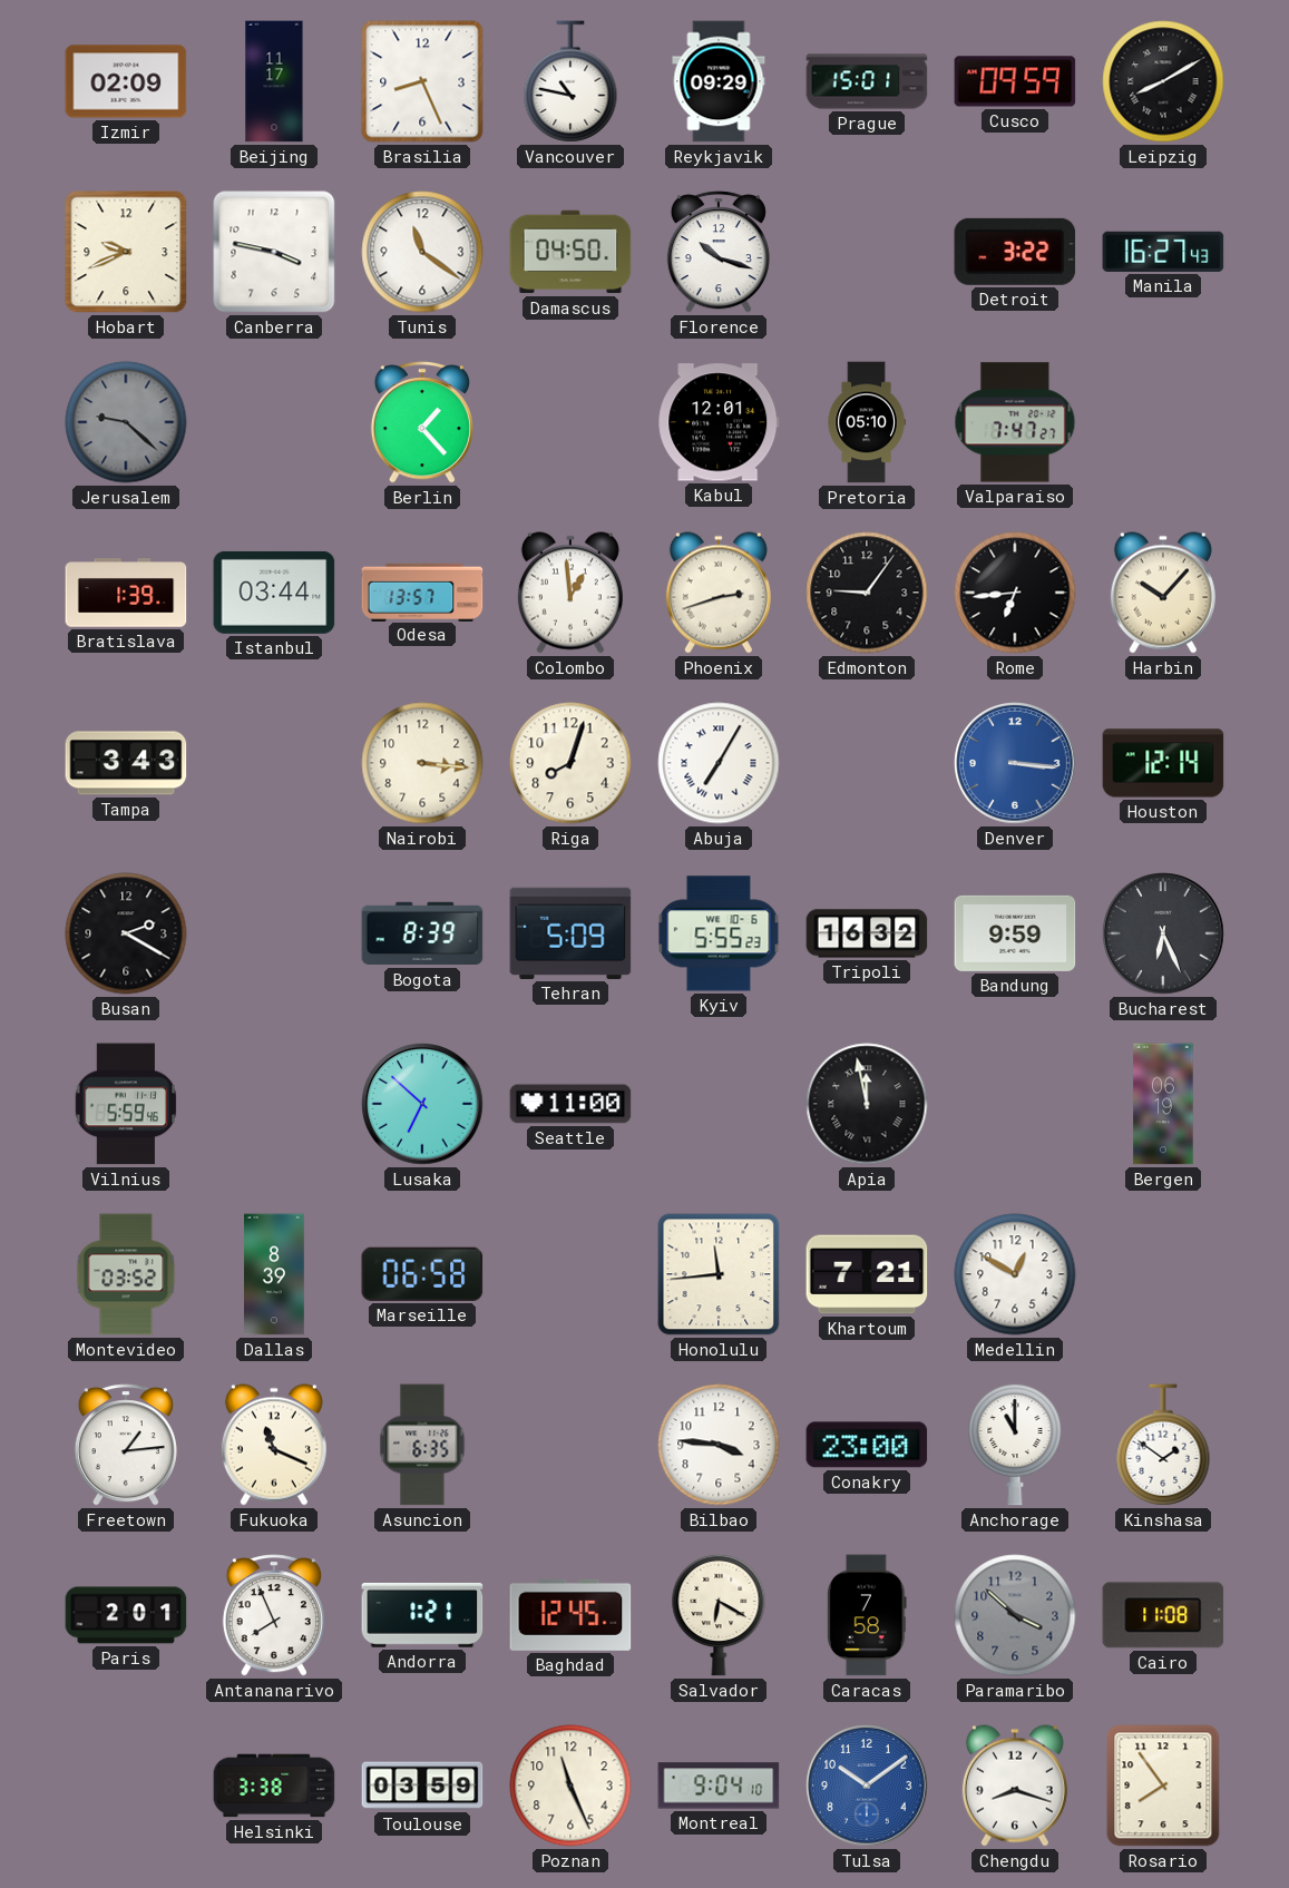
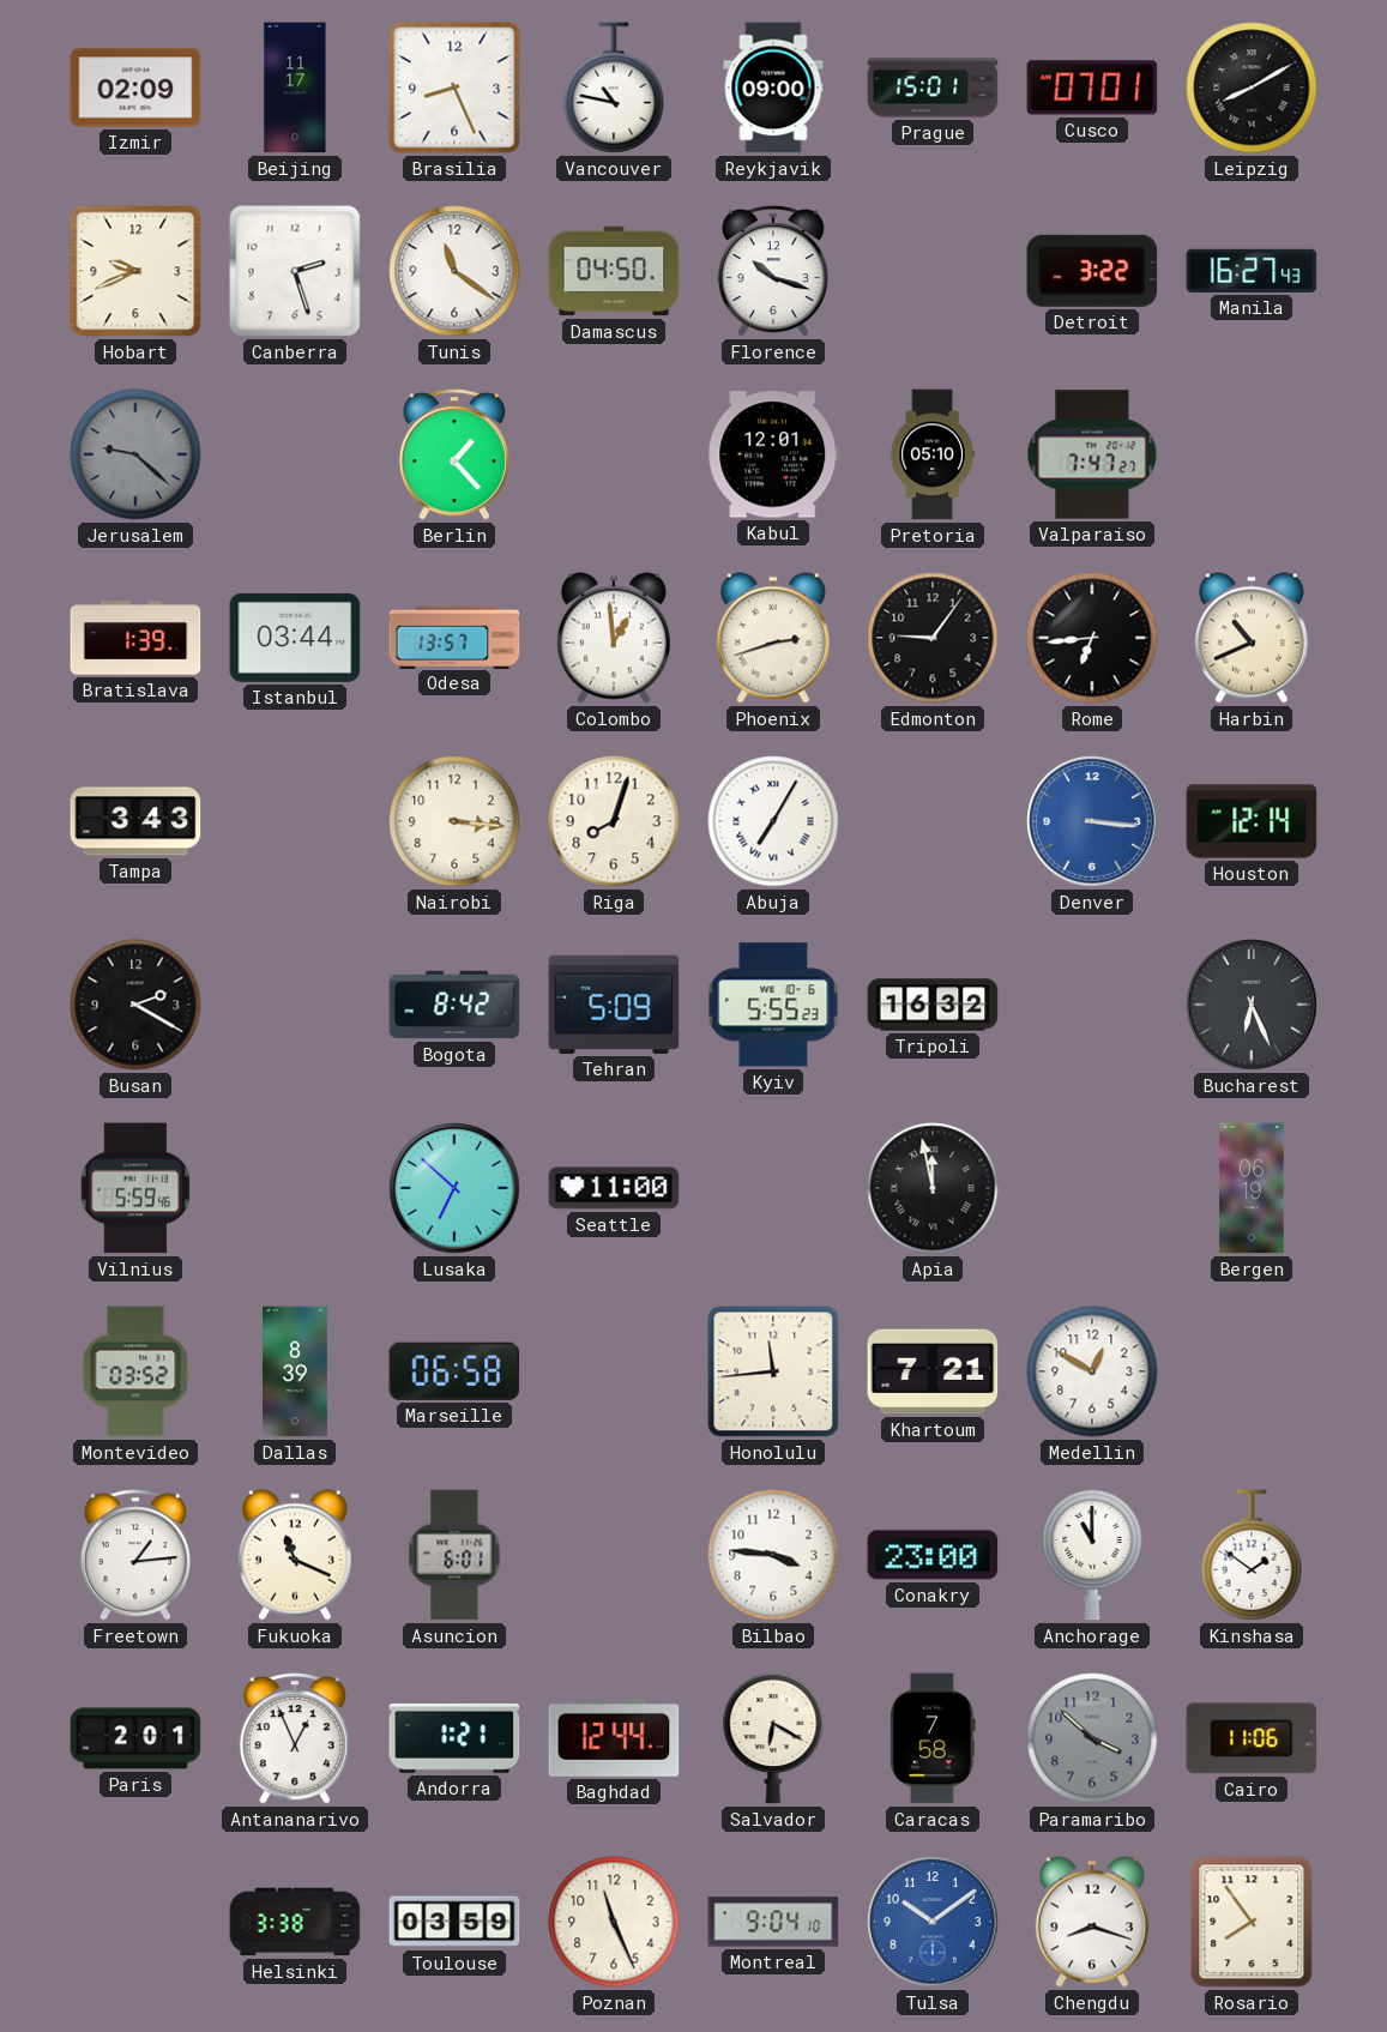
Reykjavik: 09:29 -> 09:00 (773, 88)
Cusco: 09:59 -> 07:01 (1092, 88)
Canberra: 3:47 -> 2:27 (295, 271)
Harbin: 10:07 -> 10:41 (1252, 638)
Bogota: 8:39 -> 8:42 (454, 1005)
Bandung: 9:59 -> none (1015, 933)
Asuncion: 6:35 -> 6:01 (454, 1555)
Antananarivo: 7:56 -> 12:56 (295, 1738)
Baghdad: 12:45 -> 12:44 (614, 1738)
Cairo: 11:08 -> 11:06 (1252, 1738)
